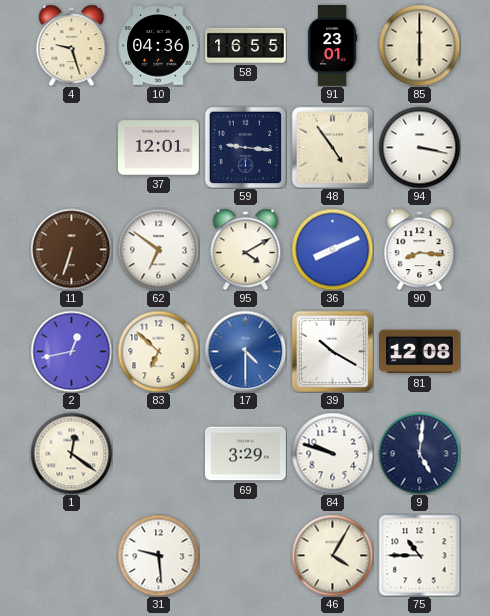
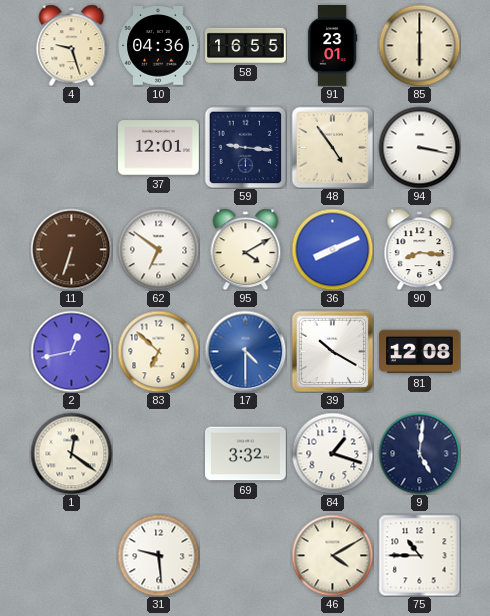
69: 3:29 -> 3:32 (246, 454)
84: 9:48 -> 1:18 (332, 453)
46: 4:05 -> 4:10 (332, 555)
